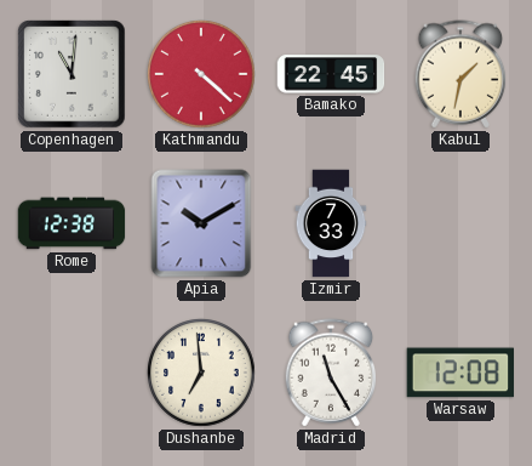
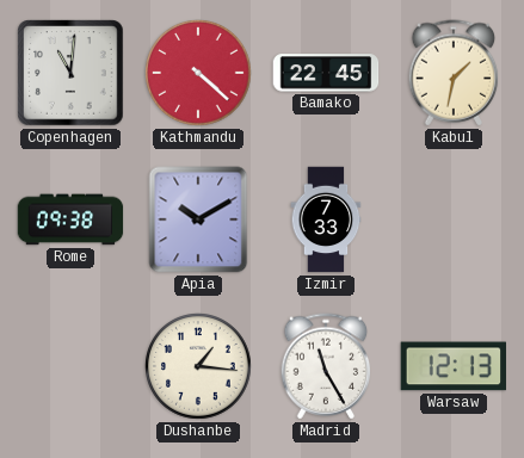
Rome: 12:38 -> 09:38 (70, 219)
Dushanbe: 6:59 -> 1:16 (199, 367)
Warsaw: 12:08 -> 12:13 (454, 366)
